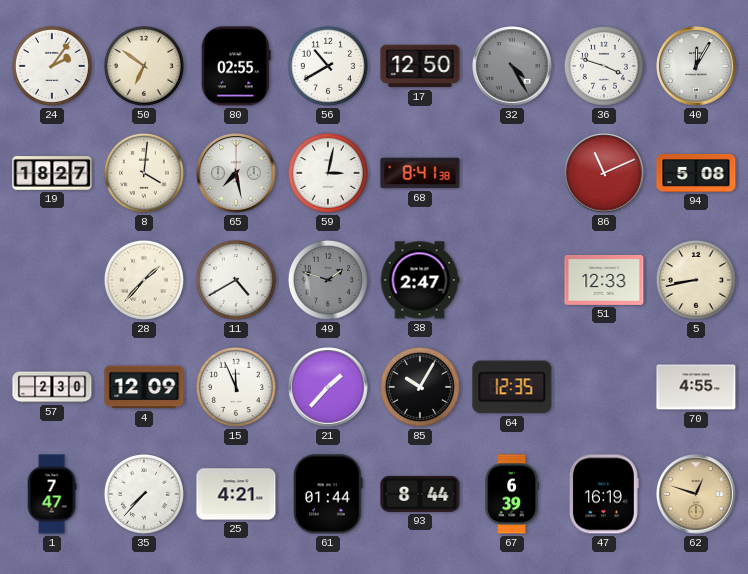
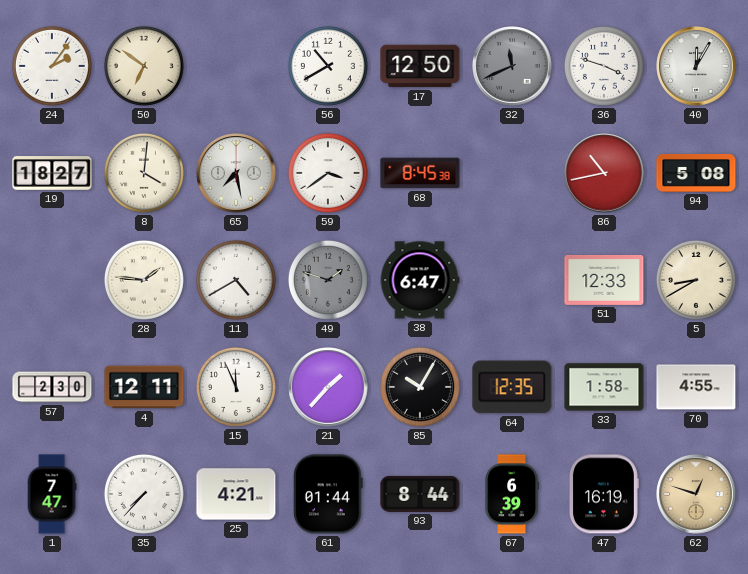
80: 02:55 -> none (236, 66)
32: 4:25 -> 11:41 (512, 66)
59: 3:02 -> 3:39 (328, 173)
68: 8:41 -> 8:45 (420, 173)
86: 11:11 -> 10:43 (604, 173)
28: 1:37 -> 1:46 (144, 280)
38: 2:47 -> 6:47 (420, 280)
5: 8:43 -> 8:40 (696, 280)
4: 12:09 -> 12:11 (144, 387)
33: none -> 1:58 (604, 387)
